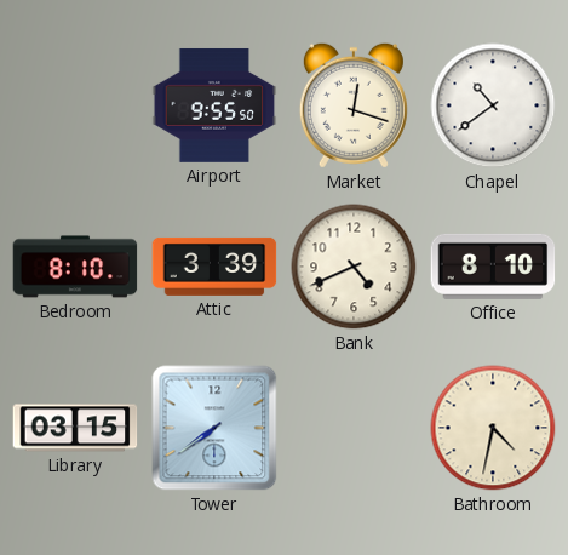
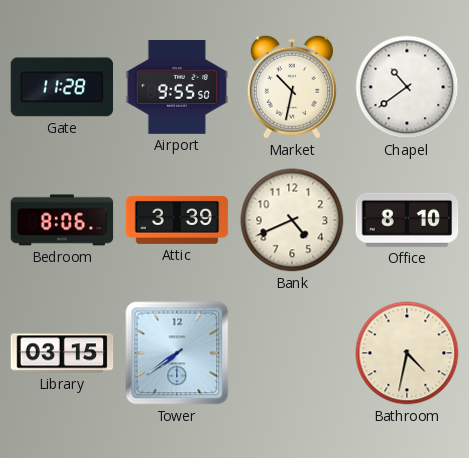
Gate: none -> 11:28 (62, 87)
Market: 12:18 -> 10:32 (292, 87)
Bedroom: 8:10 -> 8:06 (62, 220)
